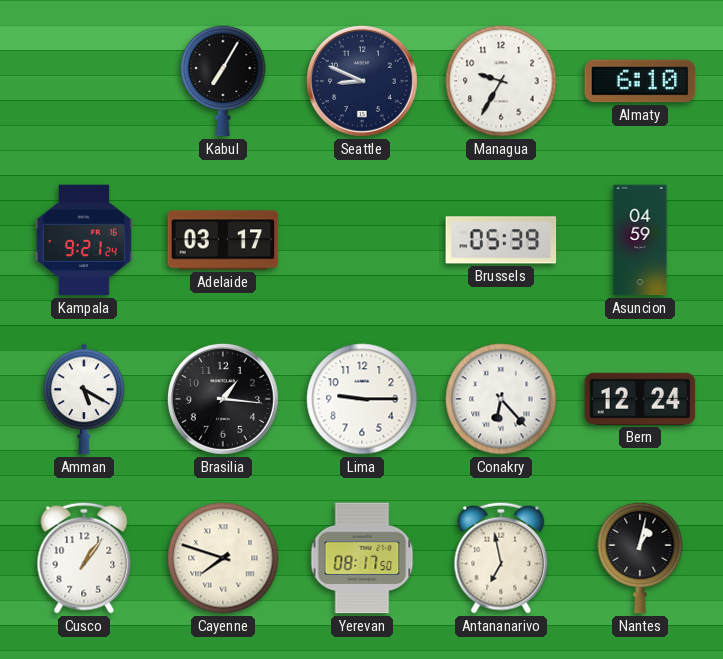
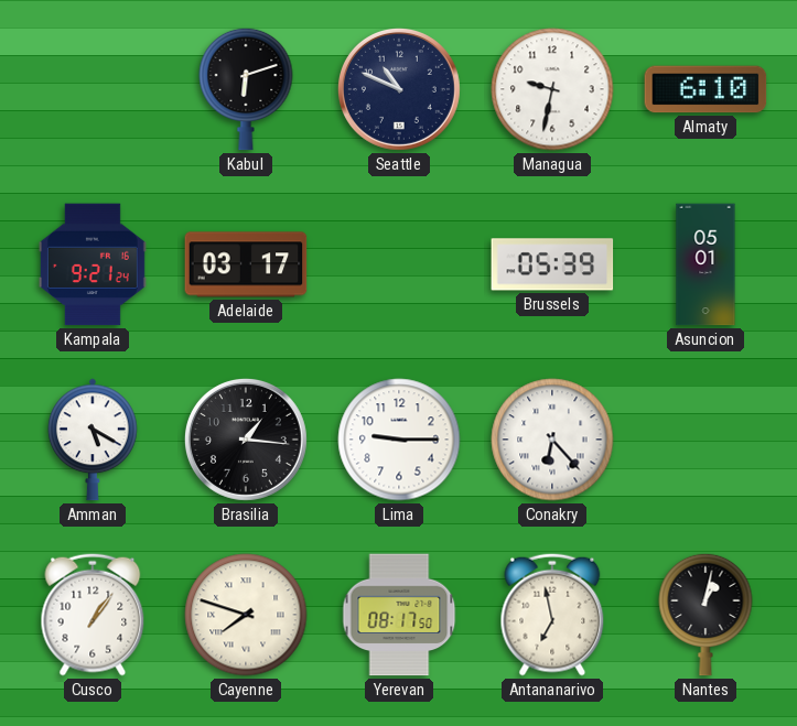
Kabul: 7:05 -> 6:12 (246, 89)
Seattle: 8:49 -> 10:49 (399, 89)
Managua: 9:35 -> 9:32 (552, 89)
Asuncion: 04:59 -> 05:01 (706, 264)
Bern: 12:24 -> none (640, 399)
